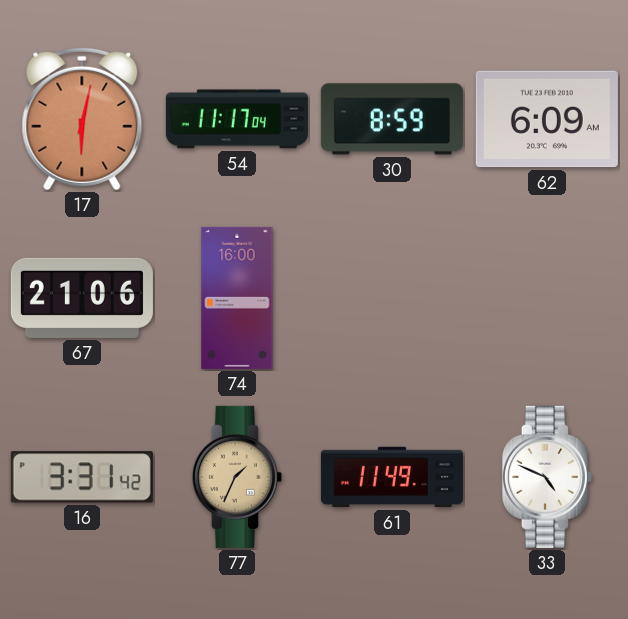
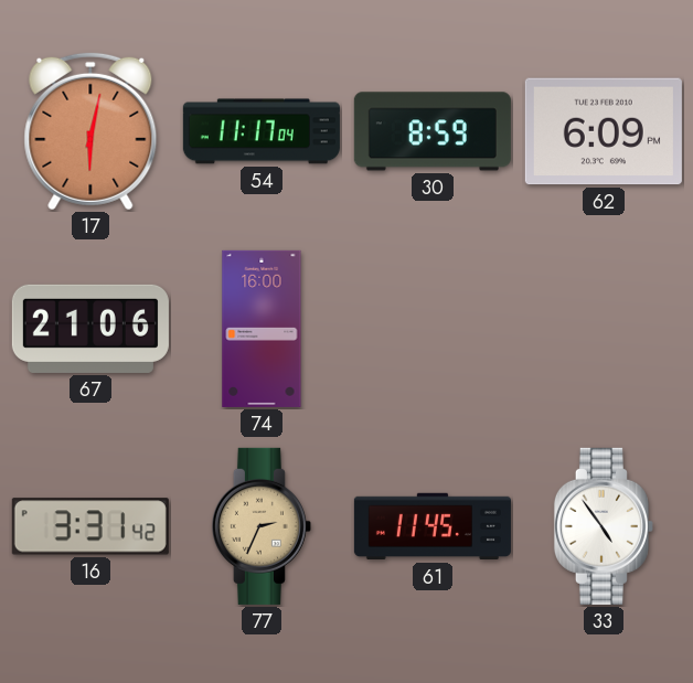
62: 6:09 AM -> 6:09 PM (604, 131)
77: 1:34 -> 2:34 (262, 526)
61: 11:49 -> 11:45 (433, 526)
33: 4:49 -> 4:54 (604, 526)
